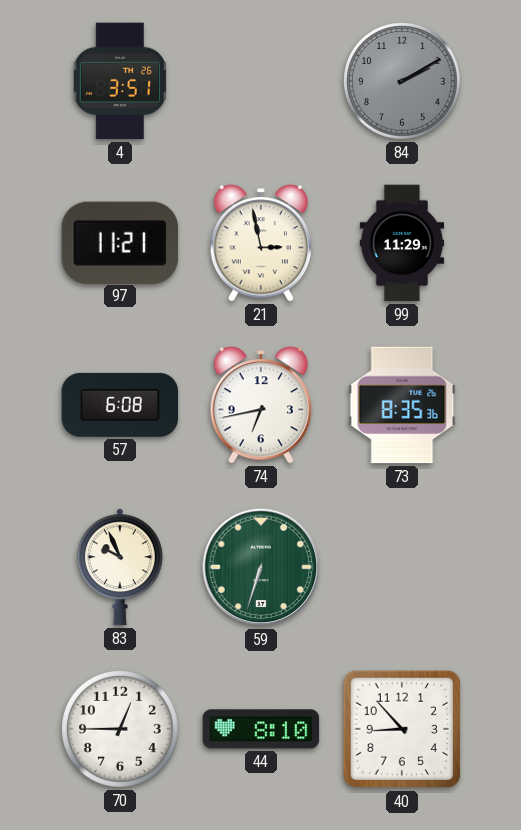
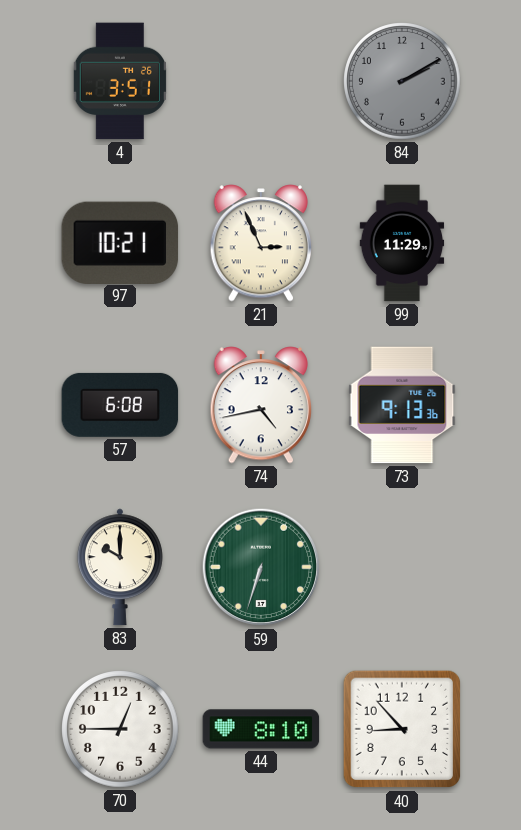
97: 11:21 -> 10:21 (120, 242)
21: 2:58 -> 2:56 (261, 243)
74: 6:43 -> 4:43 (261, 405)
73: 8:35 -> 9:13 (402, 405)
83: 9:56 -> 10:00 (120, 567)
